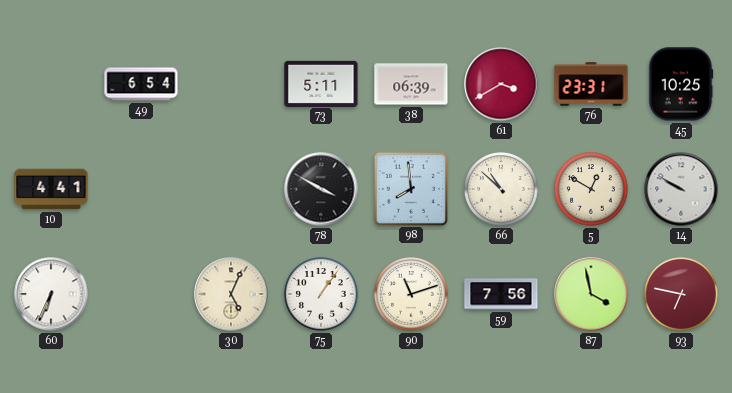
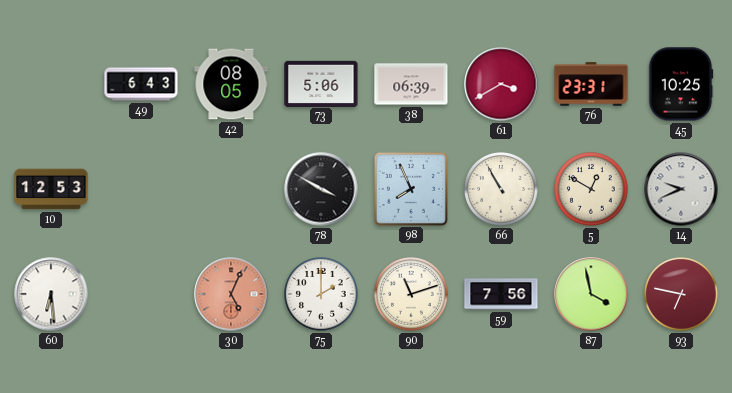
49: 6:54 -> 6:43 (141, 84)
42: none -> 08:05 (231, 84)
73: 5:11 -> 5:06 (321, 83)
10: 4:41 -> 12:53 (51, 189)
98: 7:59 -> 7:56 (410, 188)
66: 10:52 -> 10:55 (502, 190)
14: 9:50 -> 9:41 (681, 189)
60: 6:34 -> 6:29 (51, 294)
30 dial: cream -> salmon (231, 294)
75: 1:06 -> 2:00 (322, 295)
